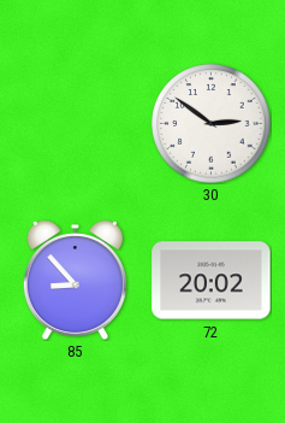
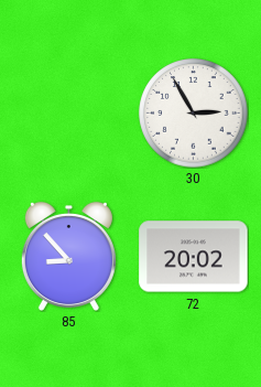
30: 2:51 -> 2:55 (194, 114)
